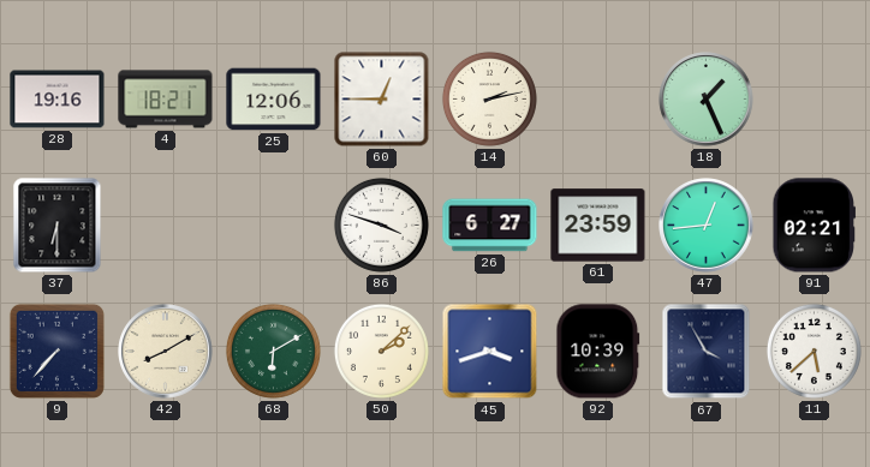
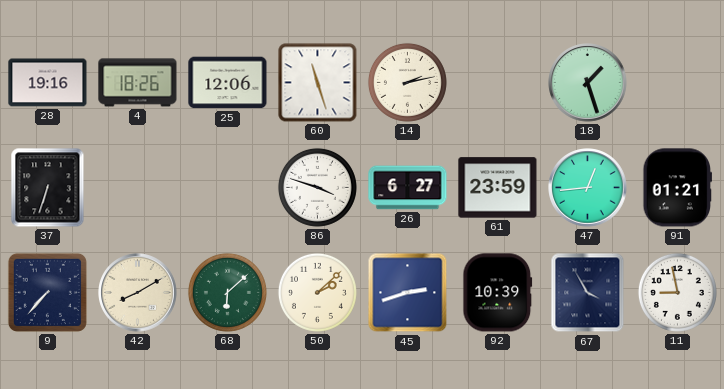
4: 18:21 -> 18:26 (138, 83)
60: 12:45 -> 11:27 (318, 83)
18: 1:26 -> 1:27 (588, 83)
37: 6:30 -> 6:33 (48, 188)
91: 02:21 -> 01:21 (678, 188)
68: 6:10 -> 6:08 (227, 292)
45: 3:42 -> 2:42 (408, 293)
11: 5:38 -> 8:58 (677, 292)
